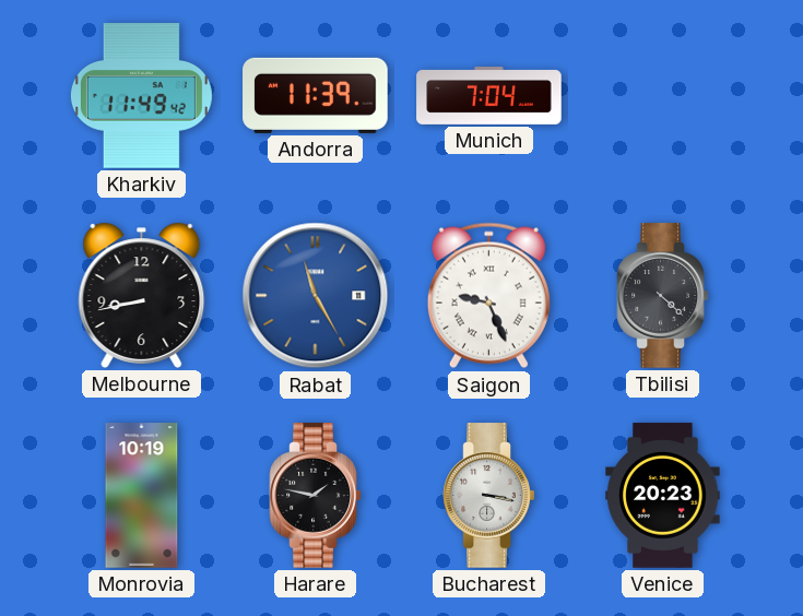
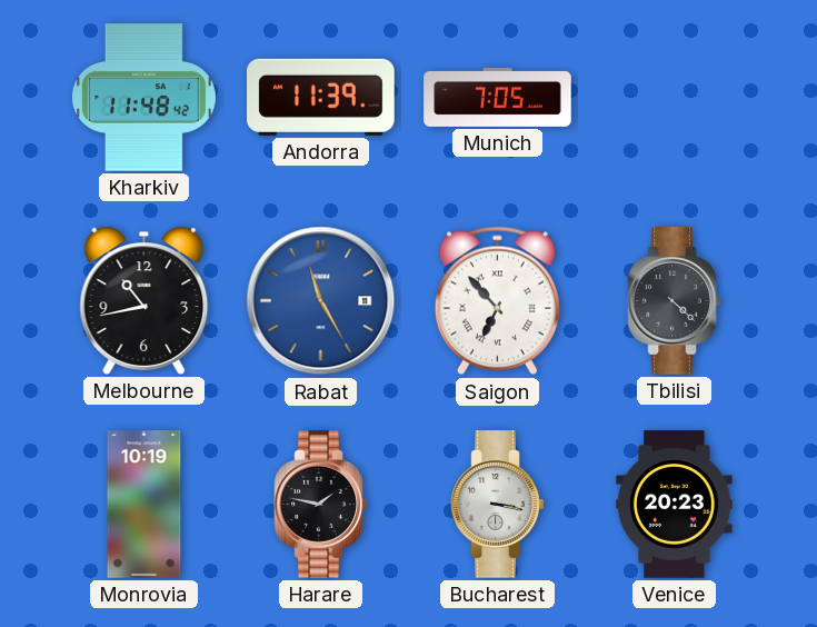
Kharkiv: 11:49 -> 11:48 (143, 98)
Munich: 7:04 -> 7:05 (498, 98)
Melbourne: 8:43 -> 10:43 (145, 300)
Saigon: 9:26 -> 6:53 (497, 301)
